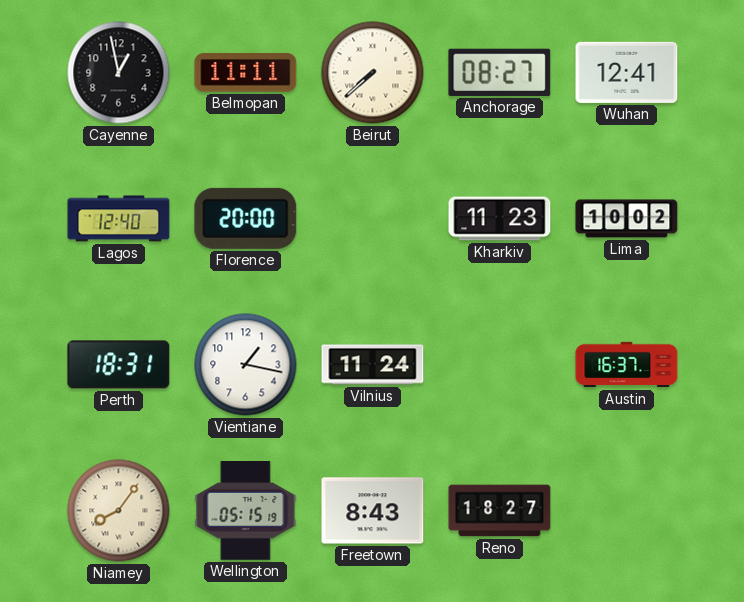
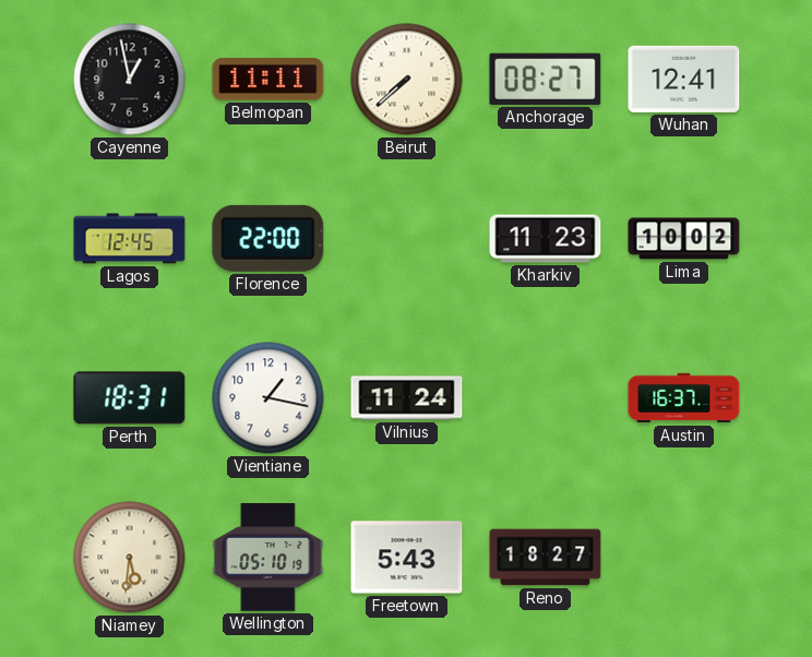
Lagos: 12:40 -> 12:45 (130, 239)
Florence: 20:00 -> 22:00 (268, 238)
Niamey: 8:06 -> 5:31 (130, 558)
Wellington: 05:15 -> 05:10 (268, 558)
Freetown: 8:43 -> 5:43 (407, 558)
